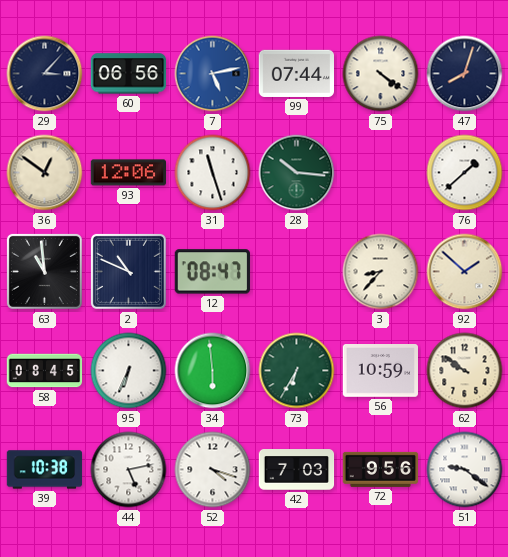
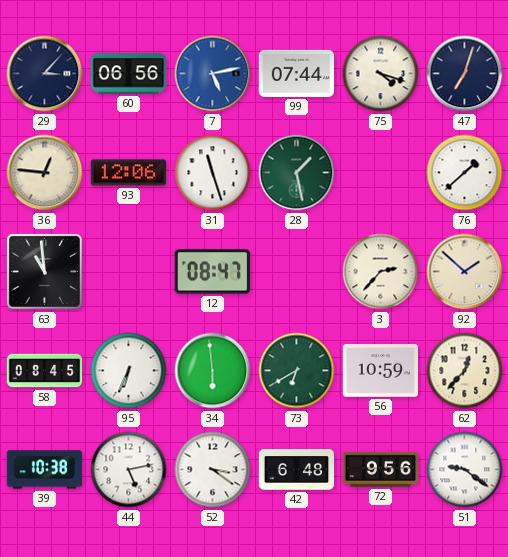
75: 4:21 -> 4:18 (381, 74)
47: 8:03 -> 7:03 (465, 74)
36: 12:51 -> 12:46 (45, 173)
28: 10:16 -> 1:28 (297, 173)
2: 10:49 -> none (128, 271)
3: 8:37 -> 2:37 (381, 272)
73: 6:35 -> 6:40 (297, 371)
62: 9:51 -> 12:37 (465, 371)
52: 4:18 -> 3:21 (213, 470)
42: 7:03 -> 6:48 (297, 470)
